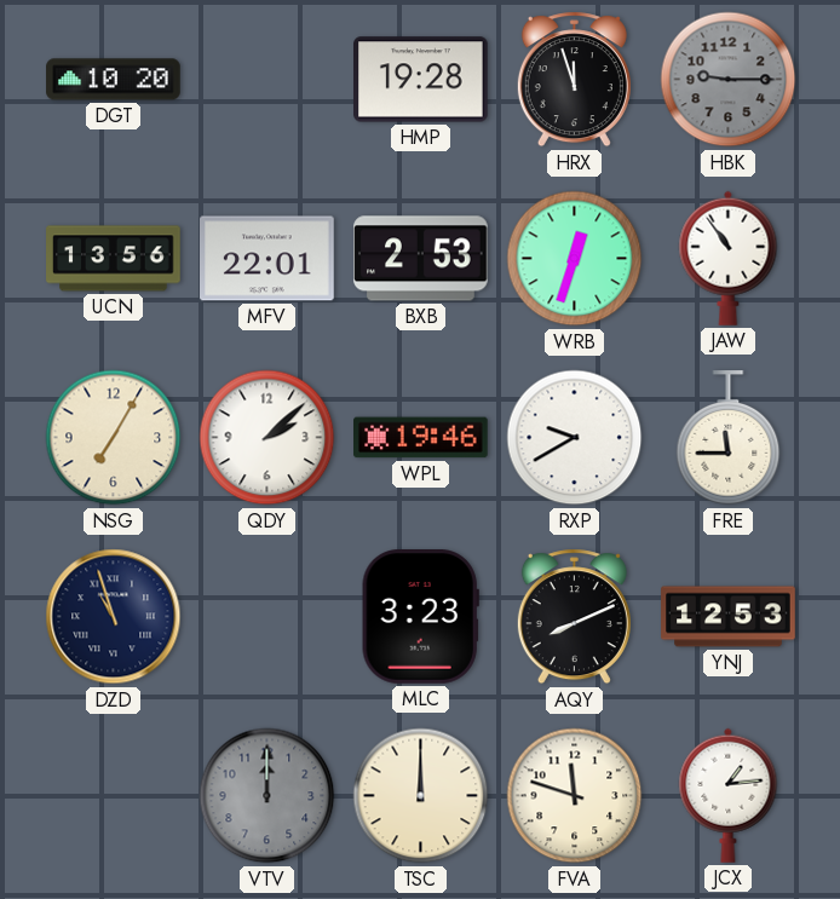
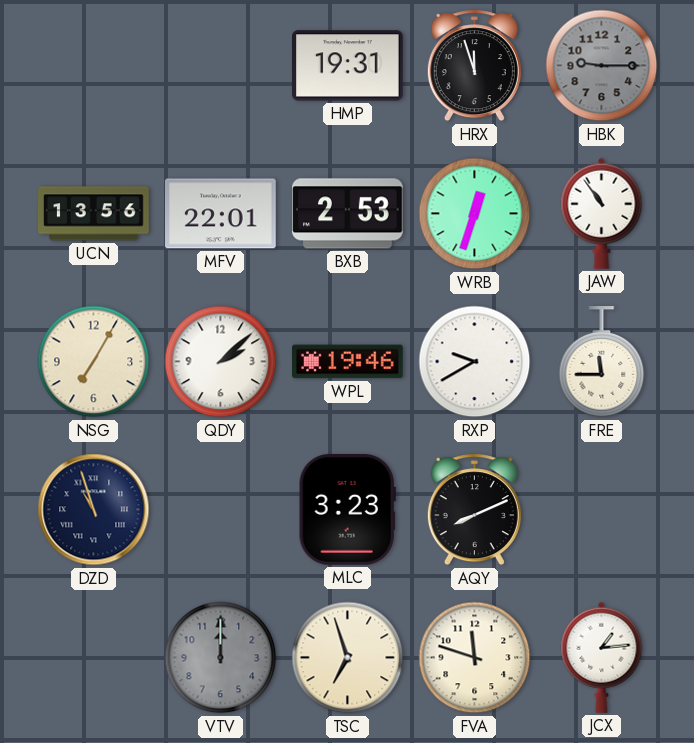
DGT: 10:20 -> none (114, 80)
HMP: 19:28 -> 19:31 (348, 66)
YNJ: 12:53 -> none (729, 617)
TSC: 12:00 -> 6:57 (348, 658)
